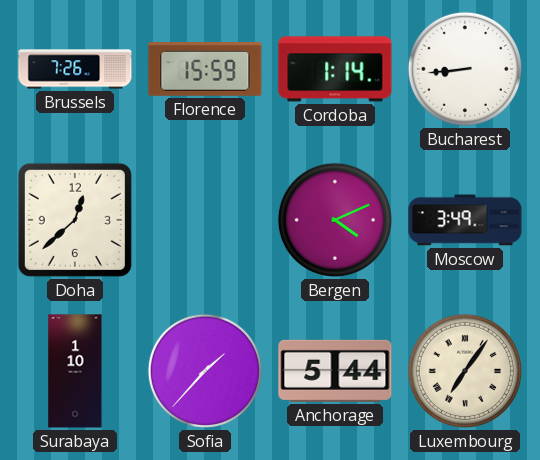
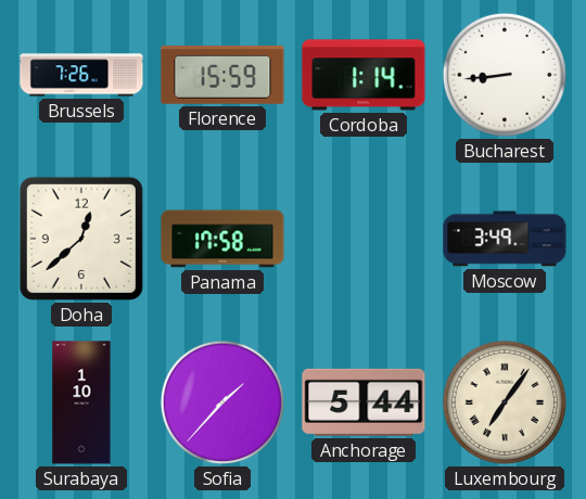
Panama: none -> 17:58 (222, 239)
Bergen: 4:11 -> none (335, 220)
